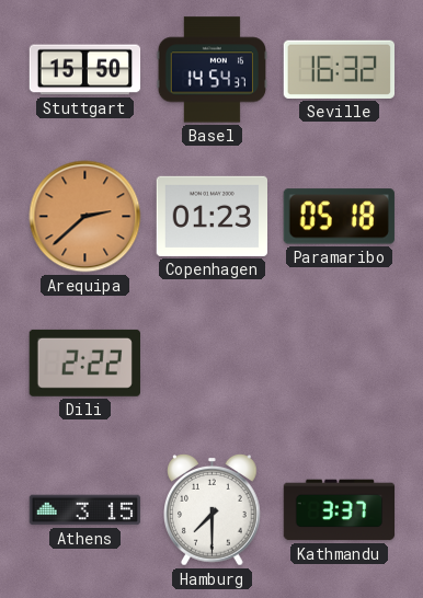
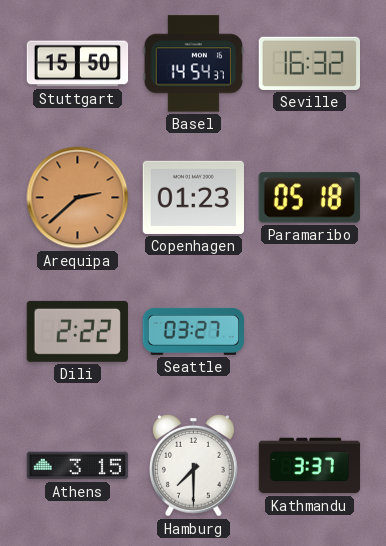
Seattle: none -> 03:27 (193, 331)
